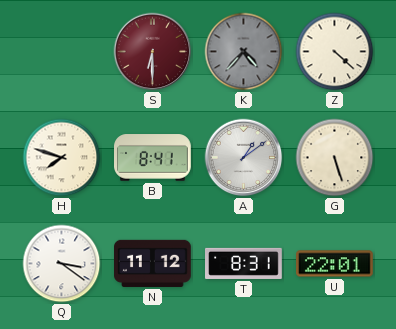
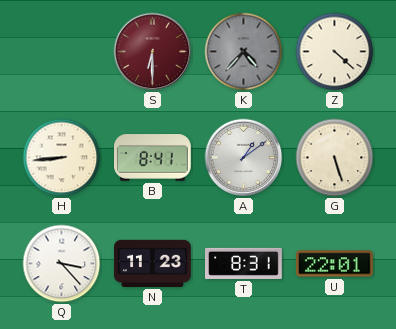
H: 7:48 -> 8:44 (62, 158)
Q: 3:21 -> 3:23 (62, 264)
N: 11:12 -> 11:23 (153, 263)
